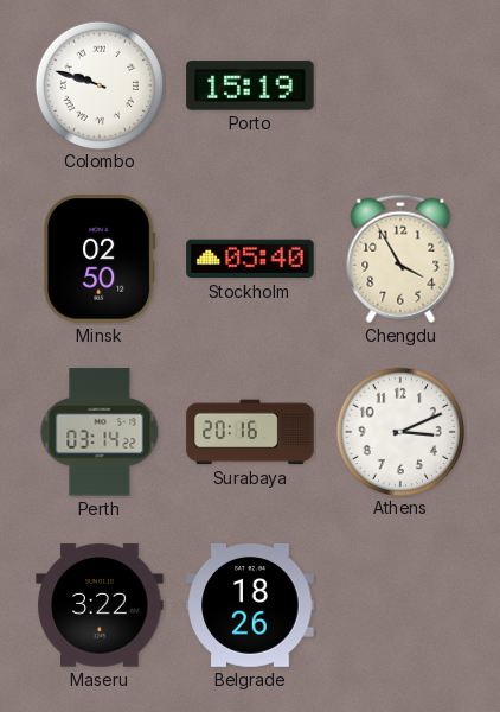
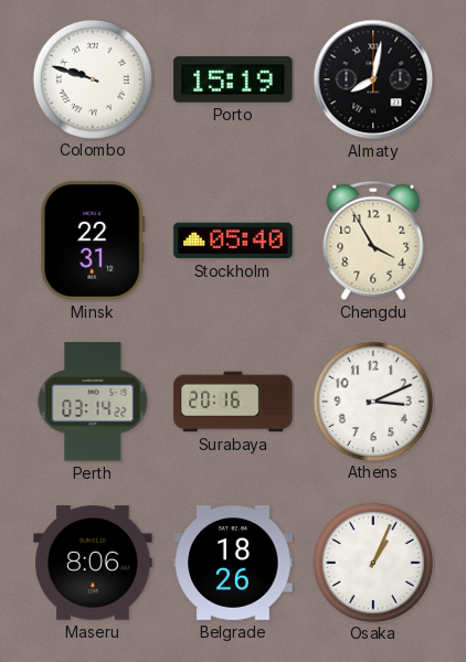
Almaty: none -> 8:02 (373, 79)
Minsk: 02:50 -> 22:31 (93, 241)
Maseru: 3:22 -> 8:06 (93, 563)
Osaka: none -> 1:04 (372, 562)
